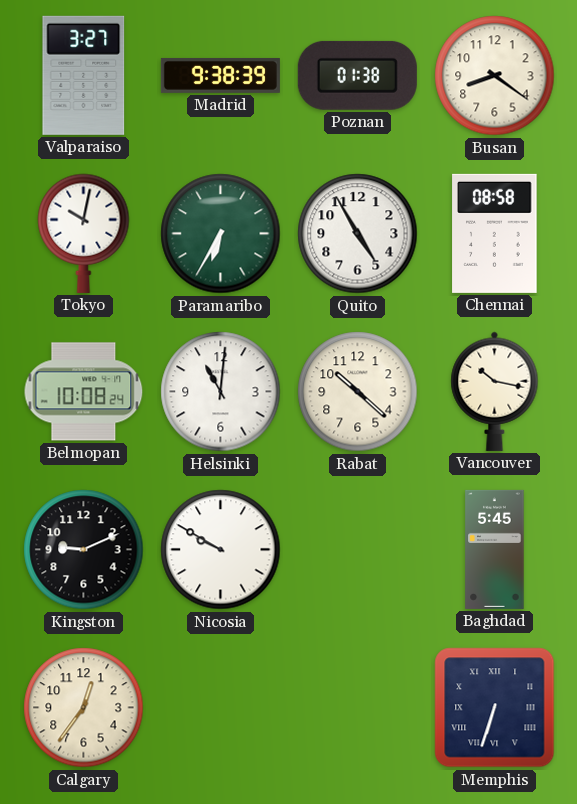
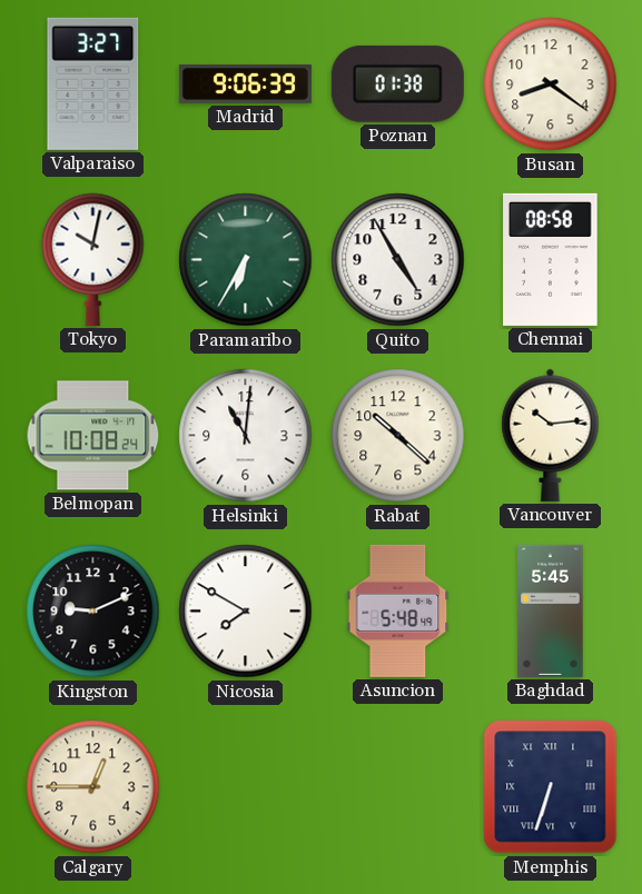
Madrid: 9:38 -> 9:06 (245, 83)
Vancouver: 10:17 -> 10:14 (551, 435)
Nicosia: 9:50 -> 7:50 (246, 612)
Asuncion: none -> 5:48 (398, 610)
Calgary: 12:36 -> 12:45 (93, 787)
